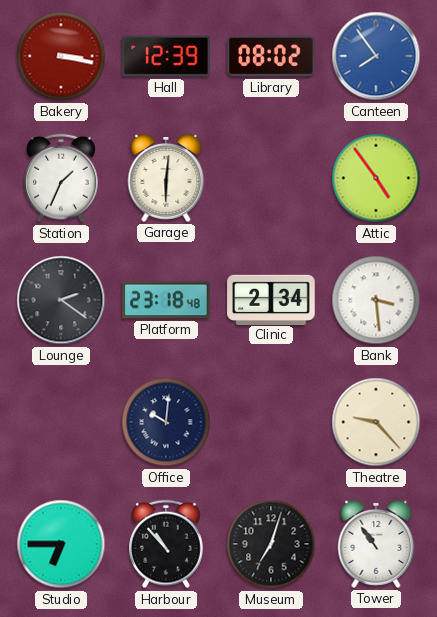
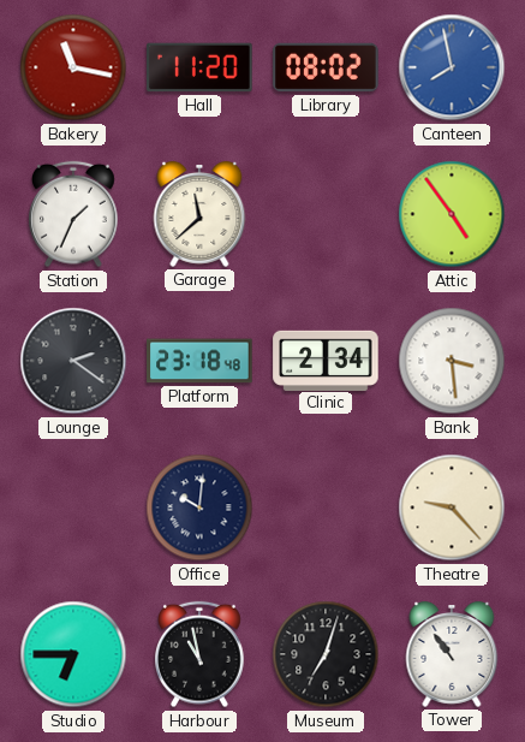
Bakery: 3:17 -> 11:17 (73, 67)
Hall: 12:39 -> 11:20 (199, 67)
Canteen: 7:54 -> 7:58 (452, 67)
Garage: 6:01 -> 11:38 (199, 215)
Harbour: 10:53 -> 10:58 (199, 654)
